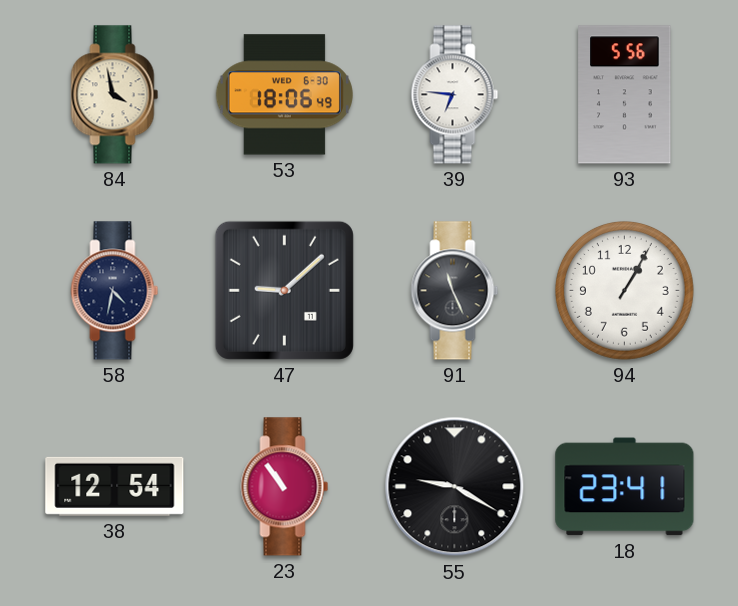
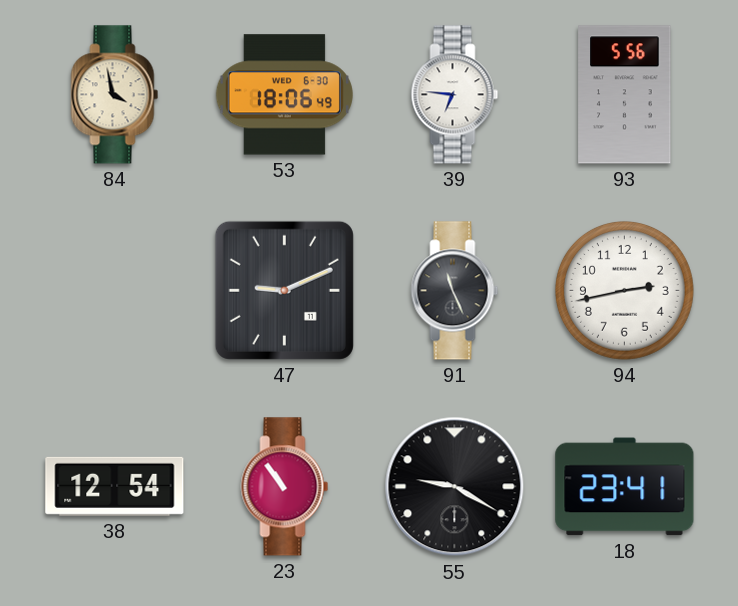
58: 4:32 -> none (115, 291)
47: 9:08 -> 9:11 (284, 290)
94: 1:05 -> 2:43 (624, 290)
